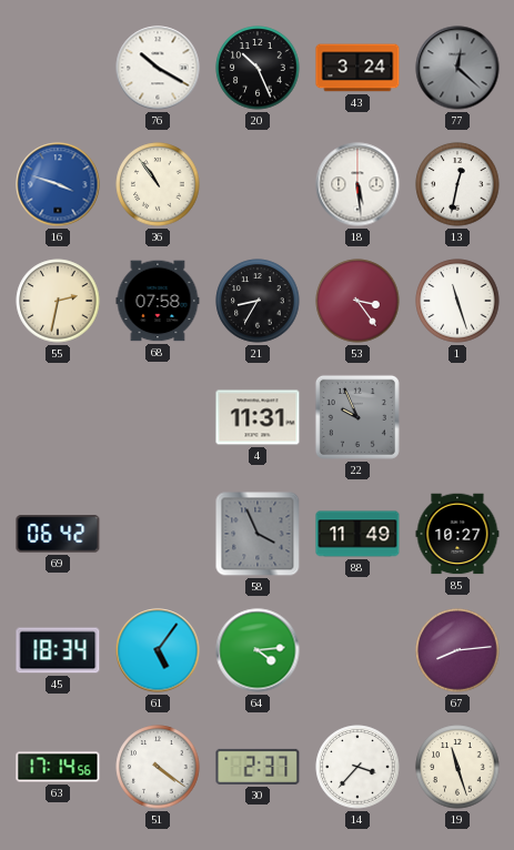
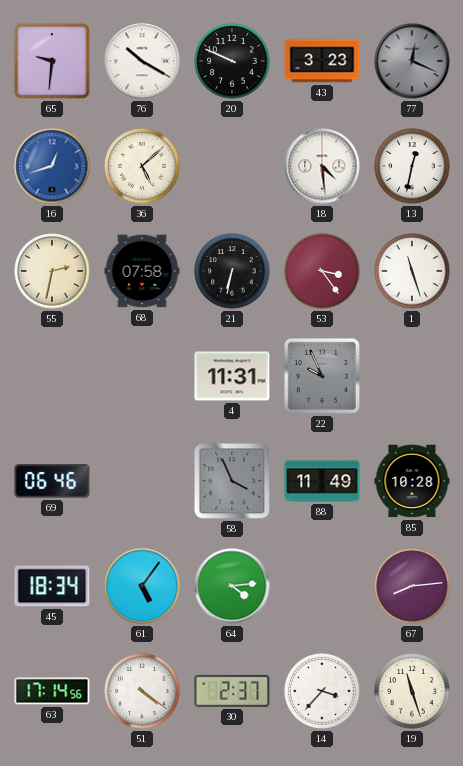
65: none -> 9:31 (52, 61)
20: 10:26 -> 9:49 (232, 61)
43: 3:24 -> 3:23 (322, 61)
77: 12:22 -> 12:19 (412, 61)
16: 3:48 -> 12:42 (52, 166)
36: 10:54 -> 5:08 (142, 166)
18: 5:29 -> 4:29 (322, 166)
21: 8:35 -> 6:32 (232, 271)
69: 06:42 -> 06:46 (52, 481)
85: 10:27 -> 10:28 (412, 481)
